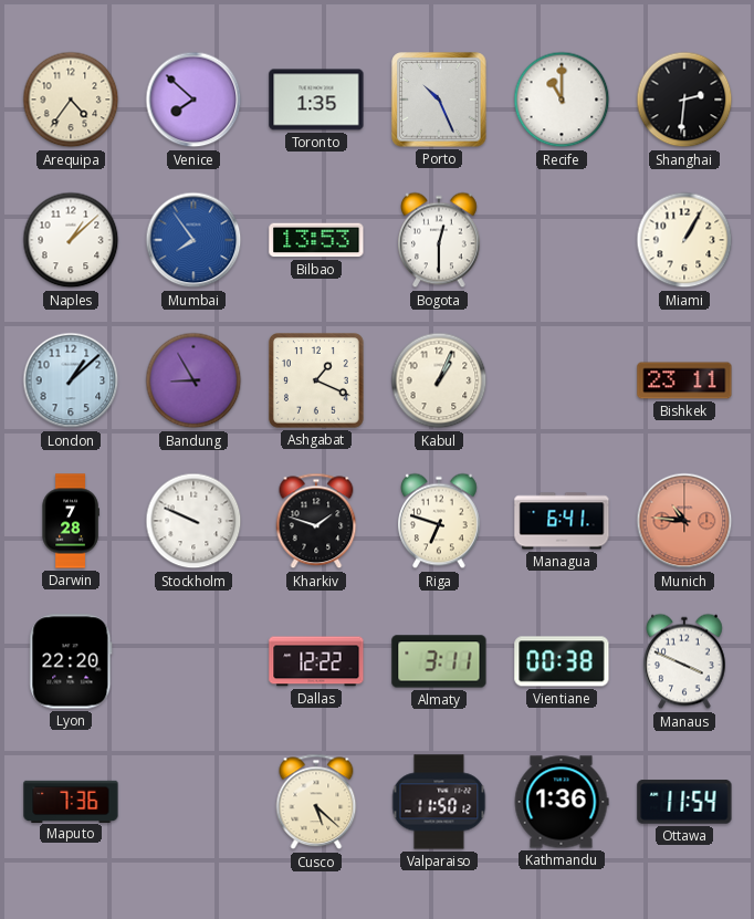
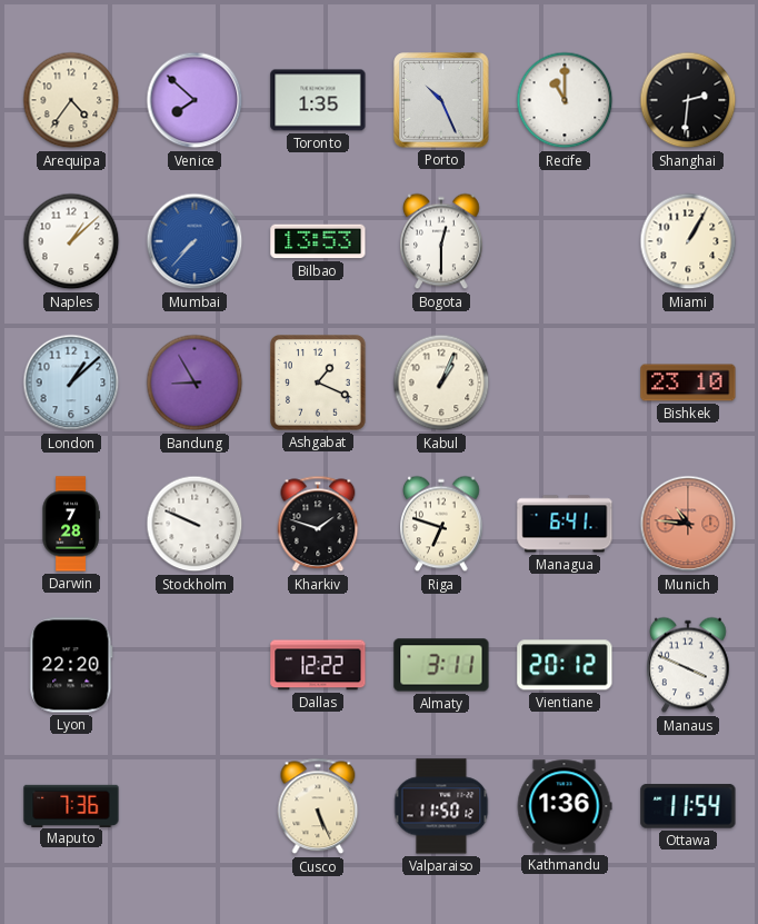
Mumbai: 7:54 -> 7:37 (195, 241)
Bishkek: 23:11 -> 23:10 (688, 382)
Vientiane: 00:38 -> 20:12 (565, 665)
Cusco: 5:22 -> 5:26 (318, 806)
